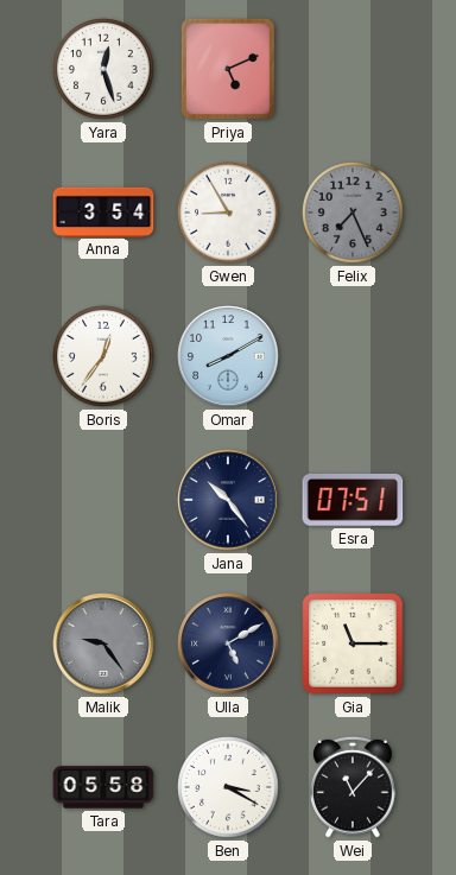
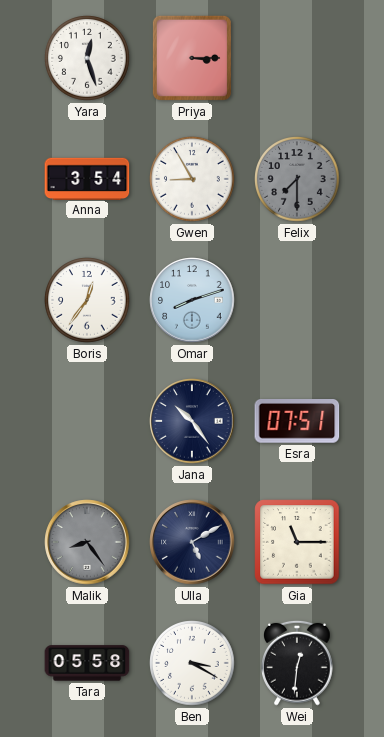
Priya: 5:11 -> 3:15 (192, 58)
Felix: 7:26 -> 7:30 (297, 179)
Omar: 8:10 -> 8:12 (192, 300)
Malik: 9:24 -> 8:24 (87, 542)
Wei: 11:07 -> 12:31 (298, 663)
